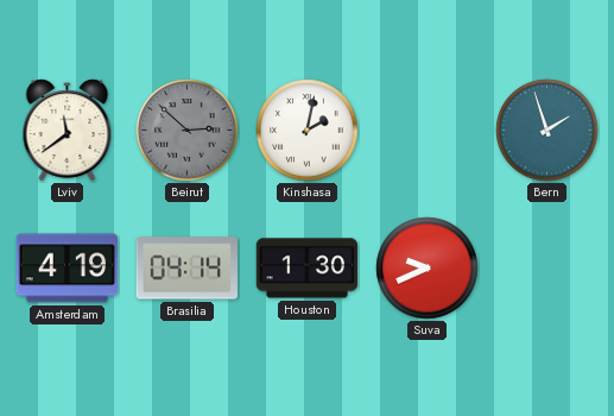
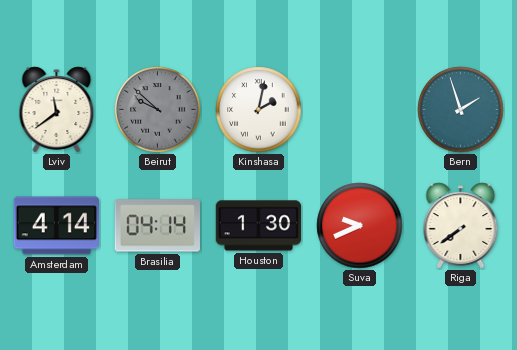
Beirut: 2:52 -> 9:52 (158, 110)
Amsterdam: 4:19 -> 4:14 (56, 226)
Riga: none -> 7:39 (461, 226)
